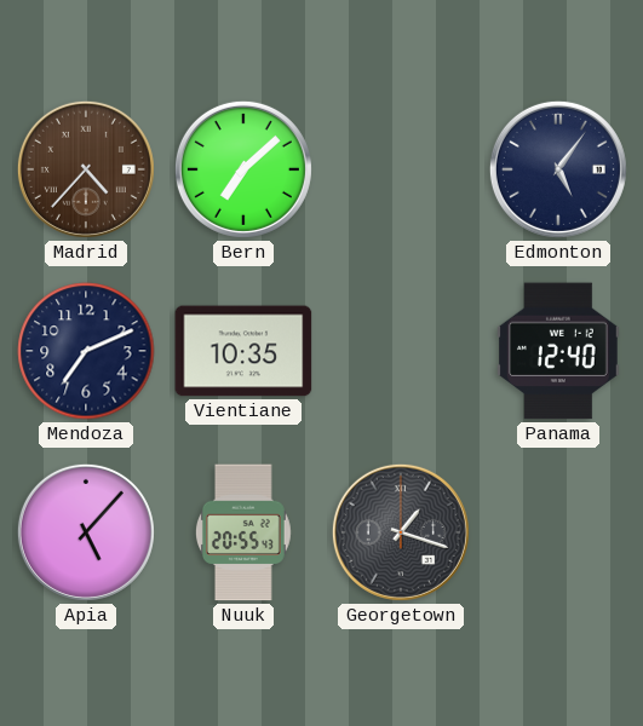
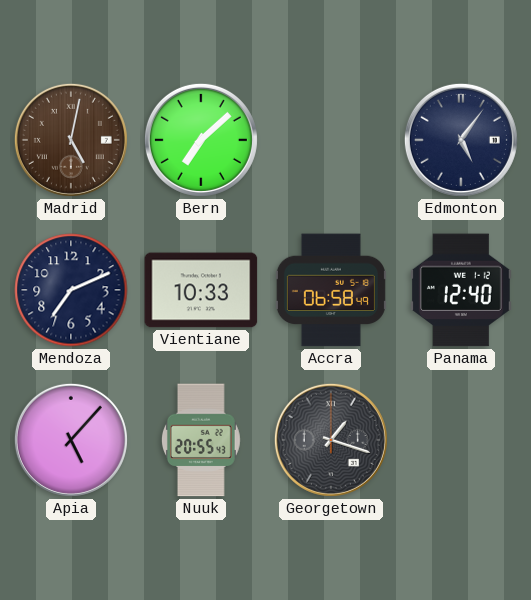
Madrid: 4:37 -> 5:02 (71, 140)
Vientiane: 10:35 -> 10:33 (201, 290)
Accra: none -> 06:58 (331, 290)
